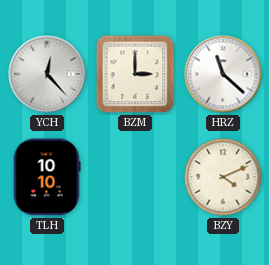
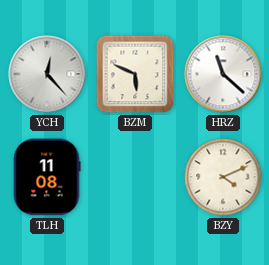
BZM: 3:00 -> 5:49 (135, 74)
TLH: 10:10 -> 11:08 (47, 177)
